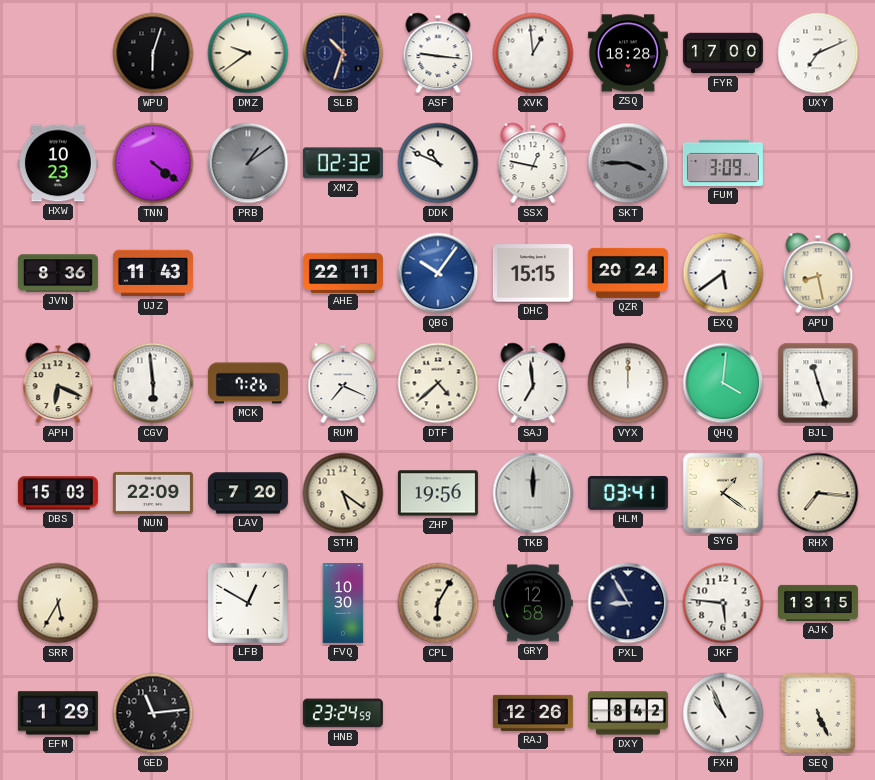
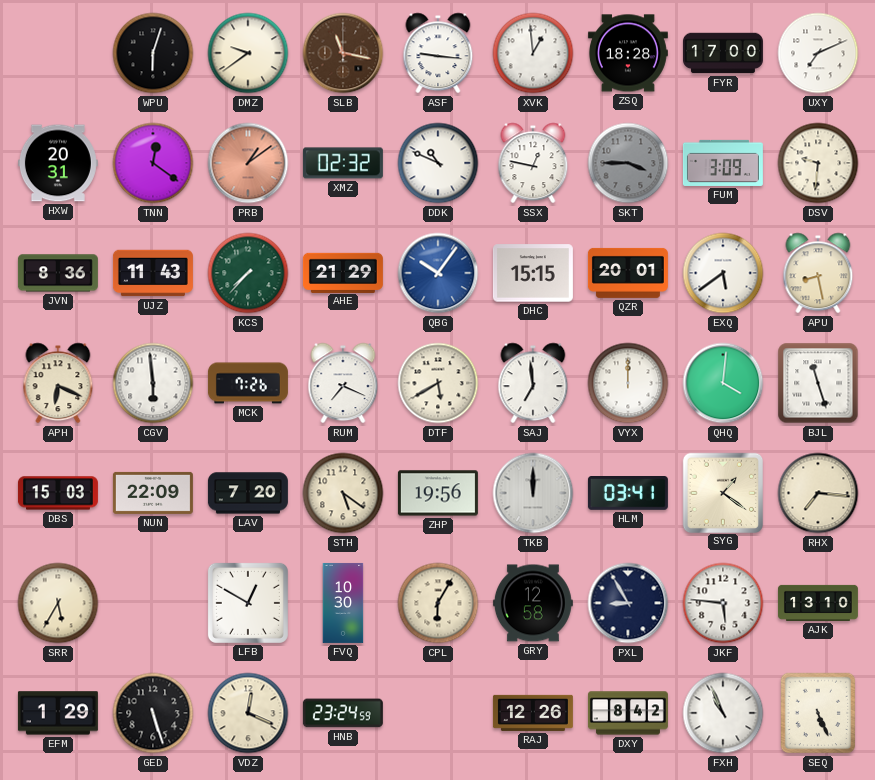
SLB: 10:33 -> 11:17 (343, 53)
SLB dial: navy -> brown (343, 53)
HXW: 10:23 -> 20:31 (58, 163)
TNN: 4:21 -> 12:21 (153, 163)
PRB dial: grey -> salmon (248, 163)
DSV: none -> 9:31 (818, 163)
KCS: none -> 7:37 (248, 273)
AHE: 22:11 -> 21:29 (343, 272)
QZR: 20:24 -> 20:01 (628, 273)
DTF: 4:38 -> 5:40 (438, 383)
AJK: 13:15 -> 13:10 (818, 603)
GED: 11:14 -> 5:27 (153, 713)
VDZ: none -> 12:19 (248, 713)
